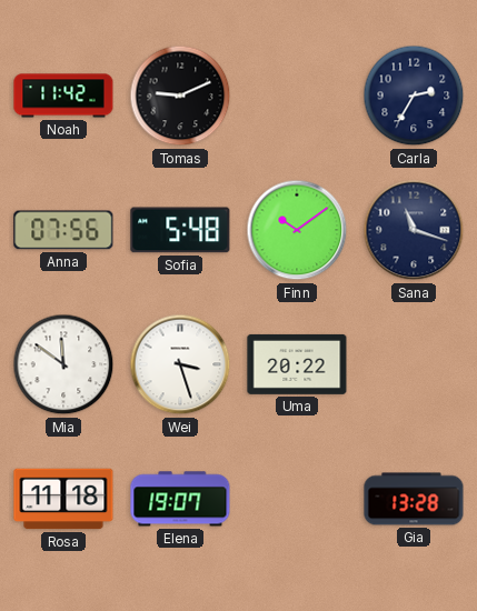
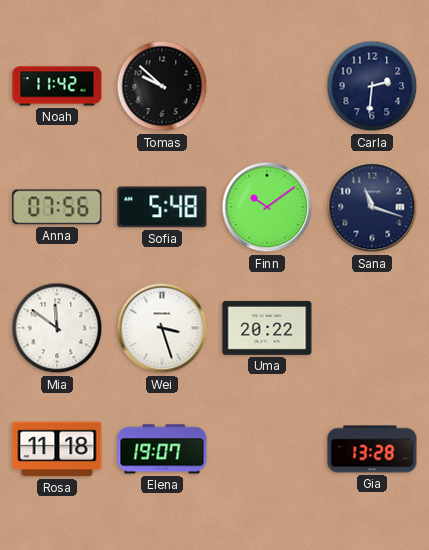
Tomas: 9:11 -> 9:52 (162, 86)
Carla: 2:35 -> 2:31 (372, 86)
